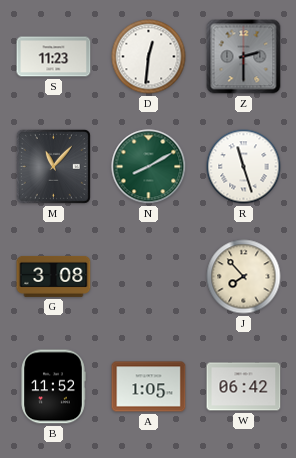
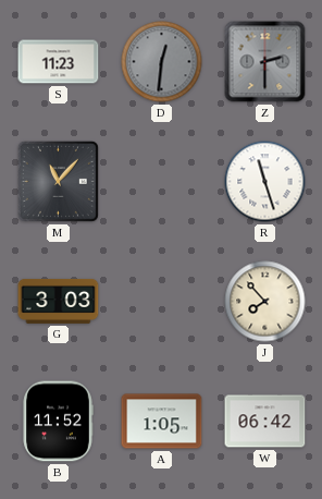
D dial: white -> grey (162, 62)
N: 8:10 -> none (149, 167)
G: 3:08 -> 3:03 (59, 301)
